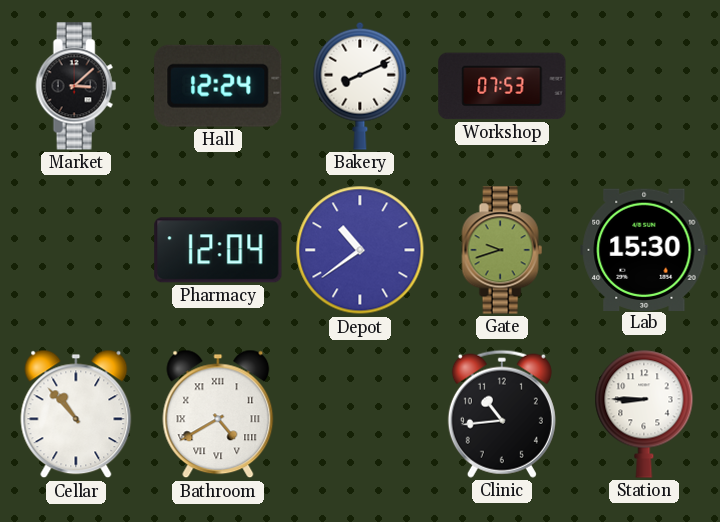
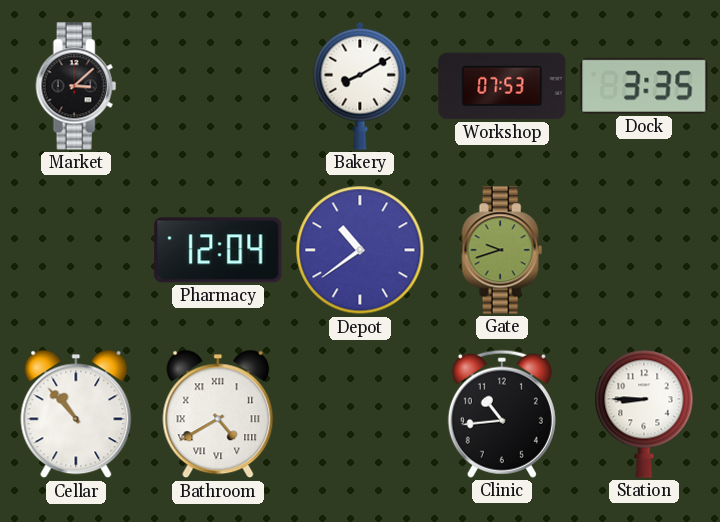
Hall: 12:24 -> none (218, 86)
Bakery: 8:11 -> 8:10 (360, 86)
Dock: none -> 3:35 (644, 86)
Lab: 15:30 -> none (644, 249)
